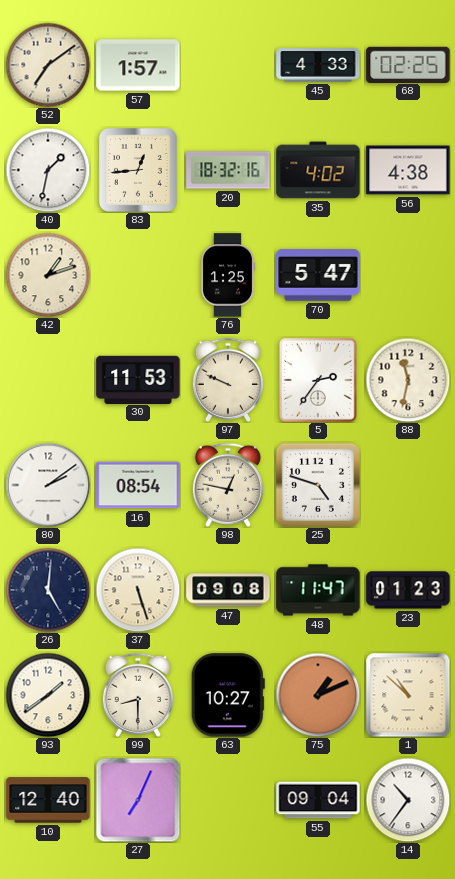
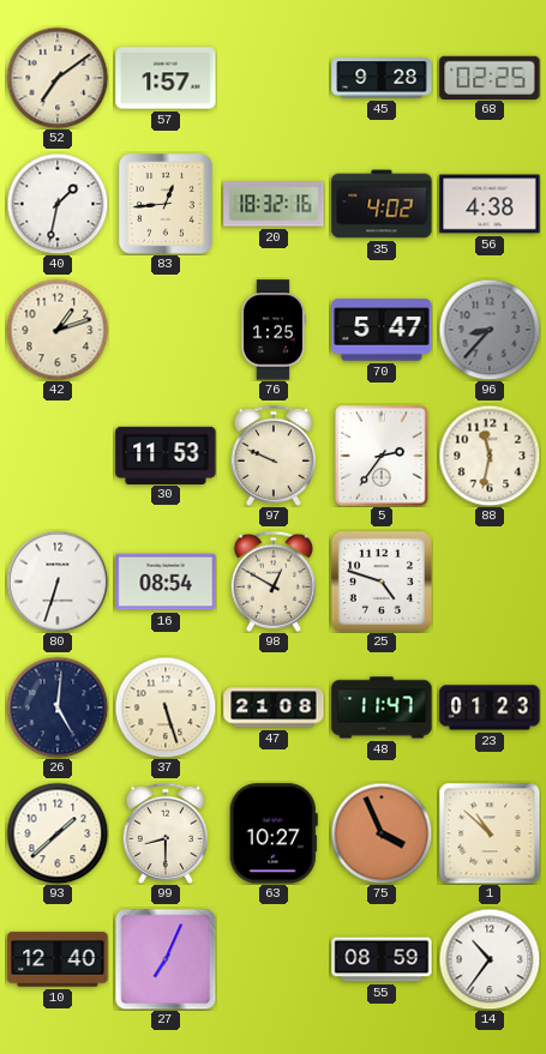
45: 4:33 -> 9:28 (382, 78)
96: none -> 8:37 (490, 330)
80: 2:09 -> 6:33 (58, 582)
98: 12:47 -> 12:50 (272, 582)
47: 09:08 -> 21:08 (274, 707)
93: 1:39 -> 1:38 (58, 833)
75: 1:11 -> 3:56 (382, 833)
55: 09:04 -> 08:59 (382, 959)
